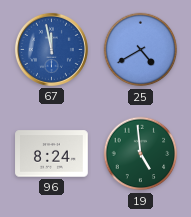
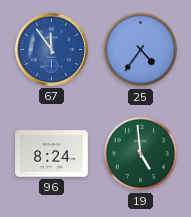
67: 11:58 -> 11:54 (51, 49)
25: 4:40 -> 4:36 (141, 50)
